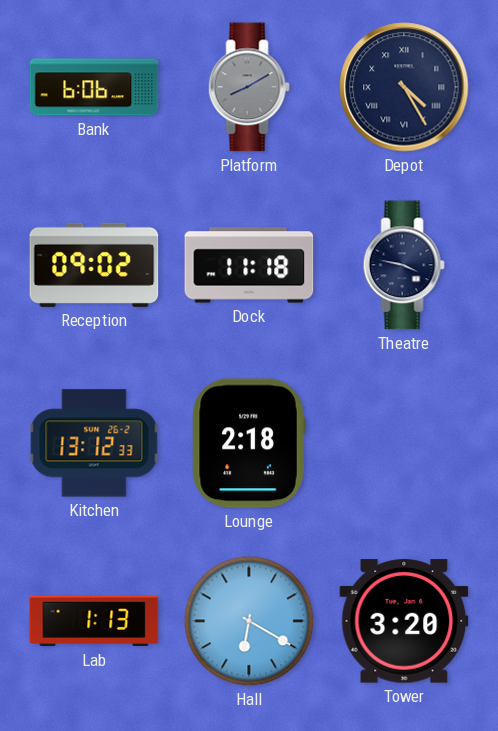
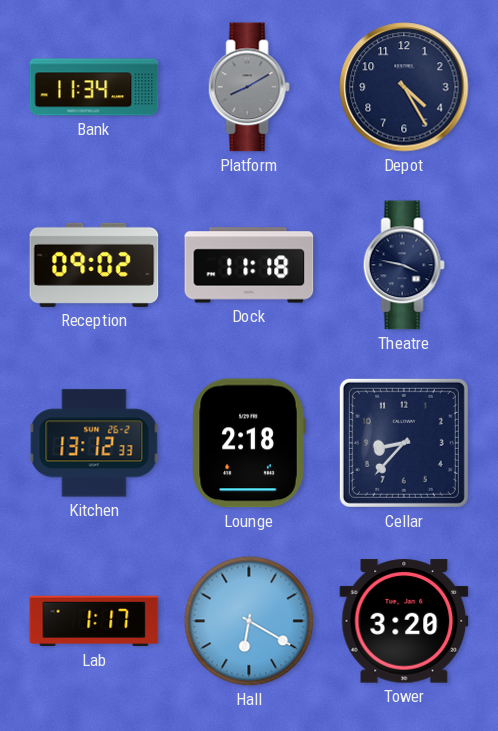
Bank: 6:06 -> 11:34 (94, 87)
Depot numerals: Roman -> Arabic (404, 87)
Cellar: none -> 8:37 (404, 443)
Lab: 1:13 -> 1:17 (94, 621)
